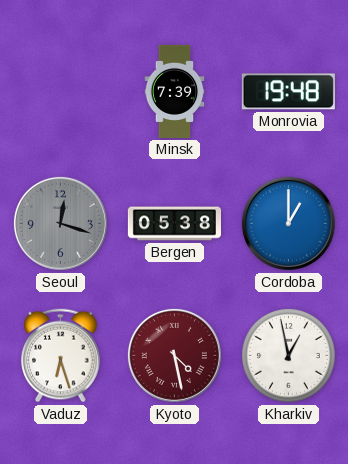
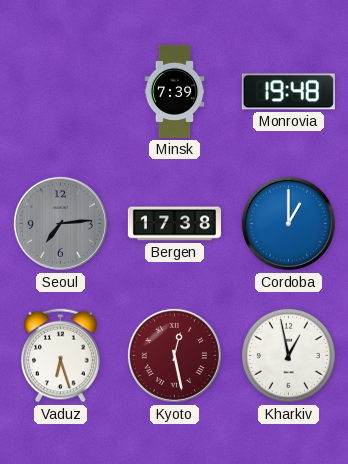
Seoul: 12:18 -> 7:14 (60, 223)
Bergen: 05:38 -> 17:38 (174, 224)
Kyoto: 4:28 -> 12:28 (174, 355)
